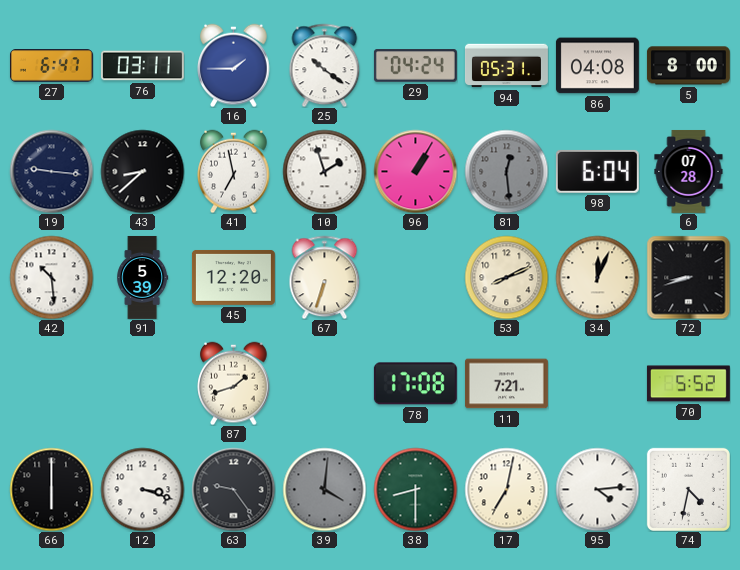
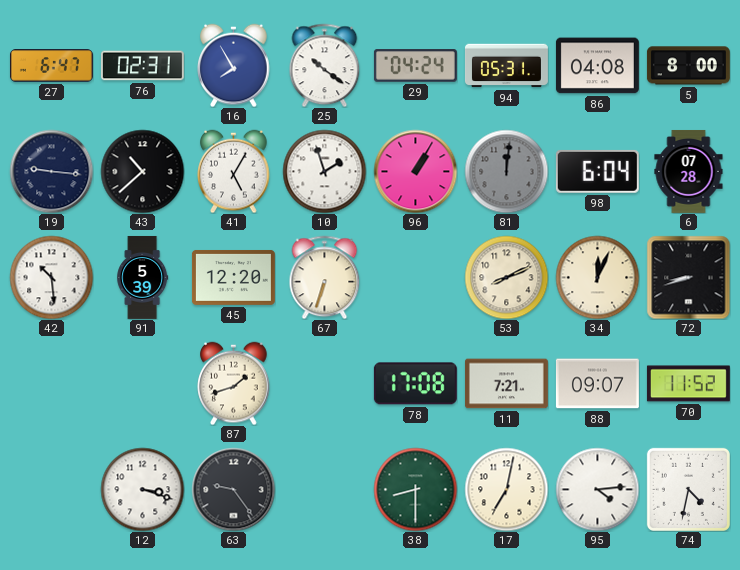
76: 03:11 -> 02:31 (142, 66)
16: 1:45 -> 7:55 (234, 65)
43: 8:38 -> 10:38 (142, 171)
41: 6:58 -> 5:05 (234, 171)
81: 12:29 -> 12:01 (506, 171)
88: none -> 09:07 (597, 384)
70: 5:52 -> 11:52 (688, 384)
66: 6:00 -> none (51, 489)
39: 4:01 -> none (324, 489)
